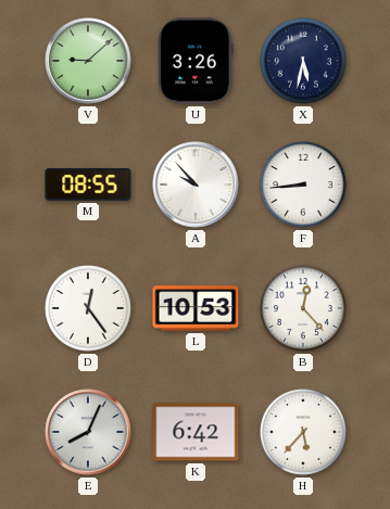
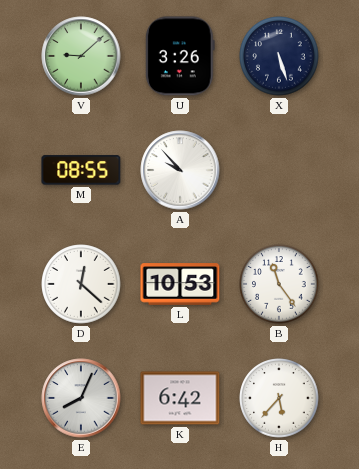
X: 5:32 -> 5:27 (279, 56)
F: 8:44 -> none (303, 184)
D: 12:24 -> 12:22 (81, 284)
B: 12:23 -> 11:24 (279, 284)
